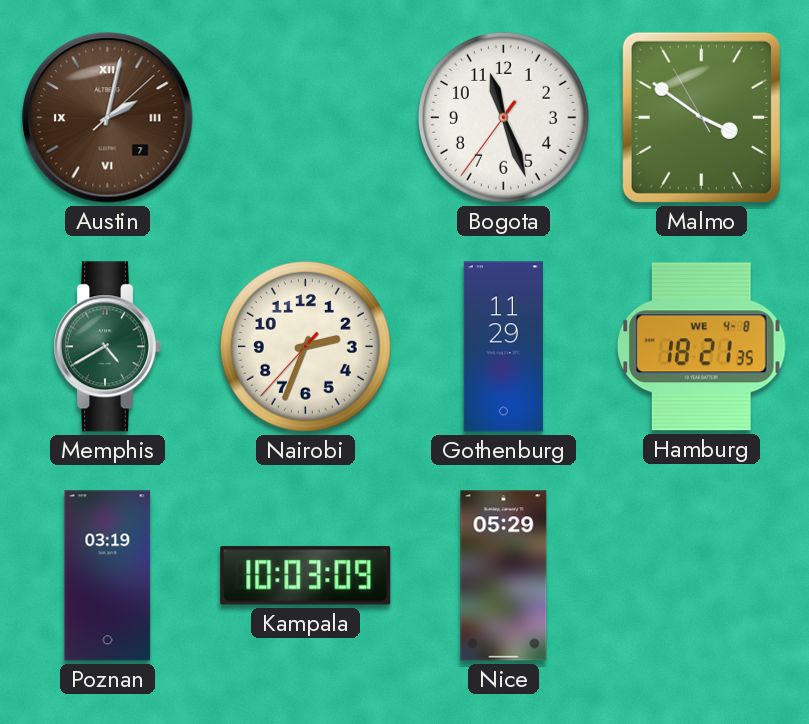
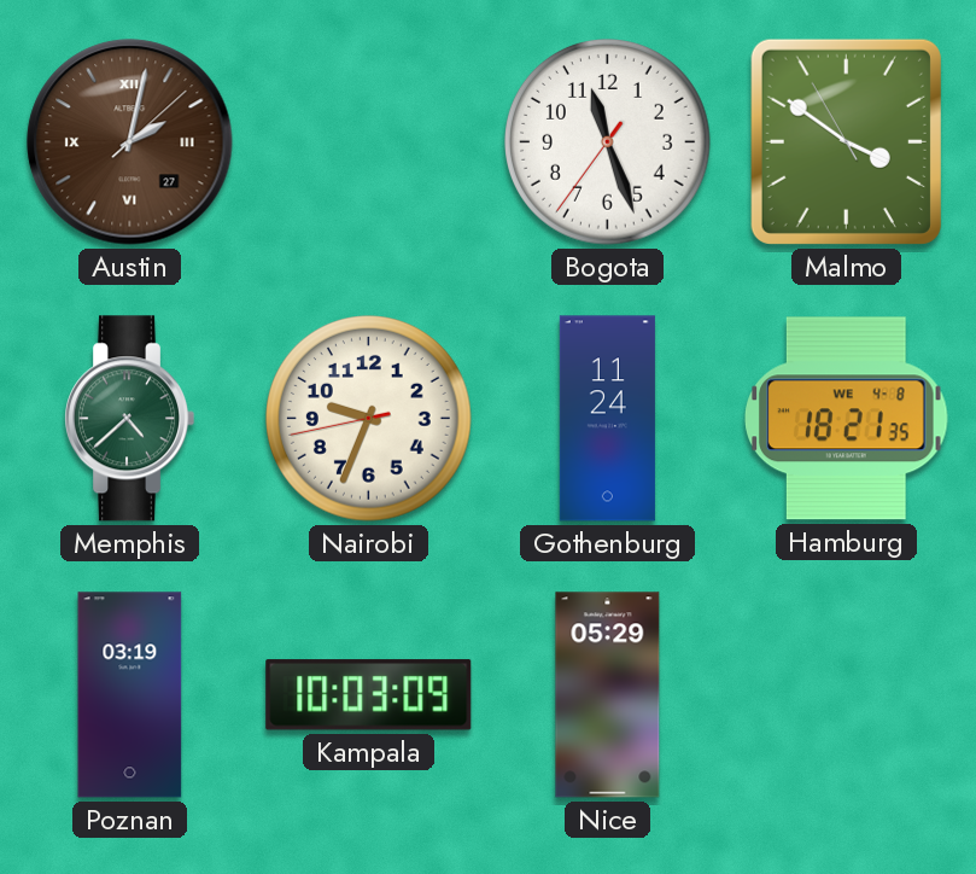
Austin date: 7 -> 27 (130, 142)
Memphis: 4:40 -> 4:38 (130, 419)
Nairobi: 2:33 -> 9:33 (369, 419)
Gothenburg: 11:29 -> 11:24 (607, 419)
